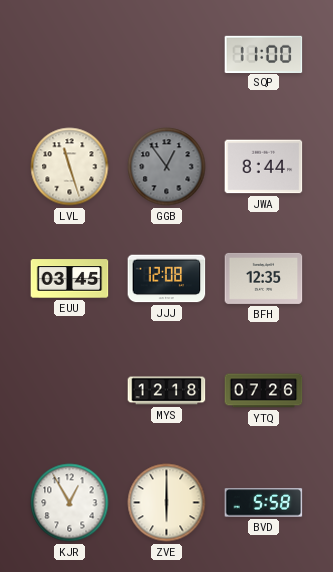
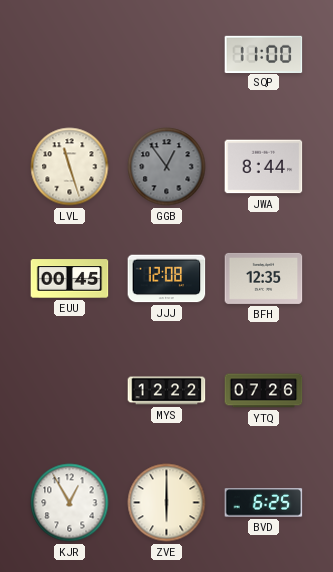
EUU: 03:45 -> 00:45 (70, 279)
MYS: 12:18 -> 12:22 (167, 391)
BVD: 5:58 -> 6:25 (264, 503)
